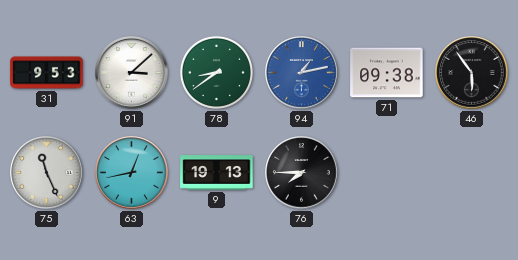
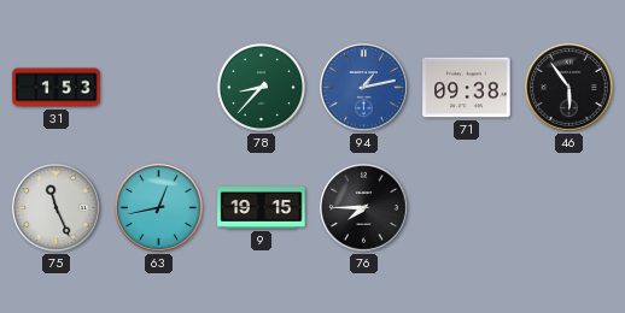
31: 9:53 -> 1:53 (57, 88)
91: 3:08 -> none (132, 73)
78: 8:39 -> 8:37 (261, 87)
9: 19:13 -> 19:15 (262, 208)
